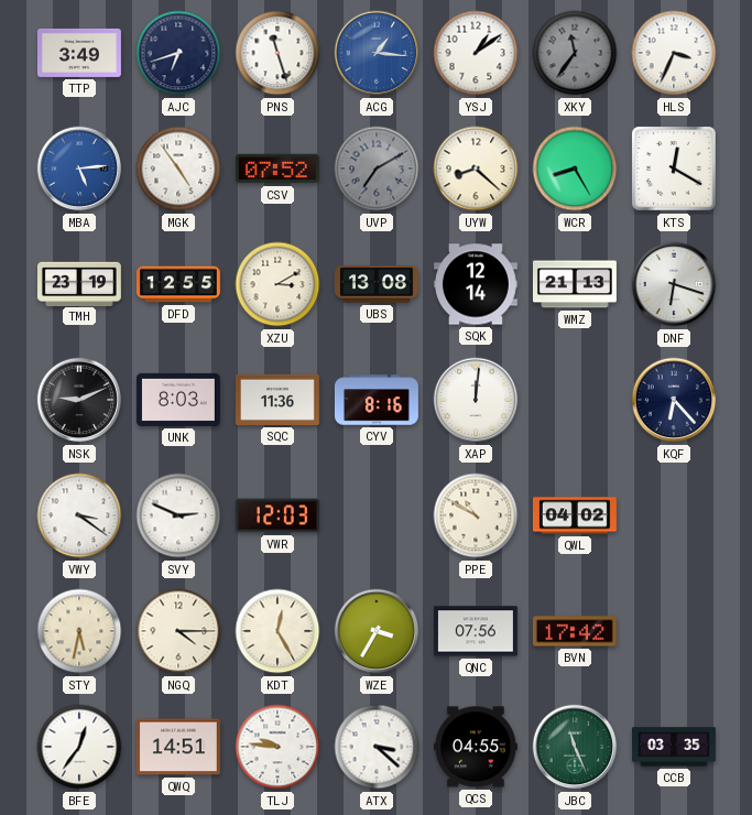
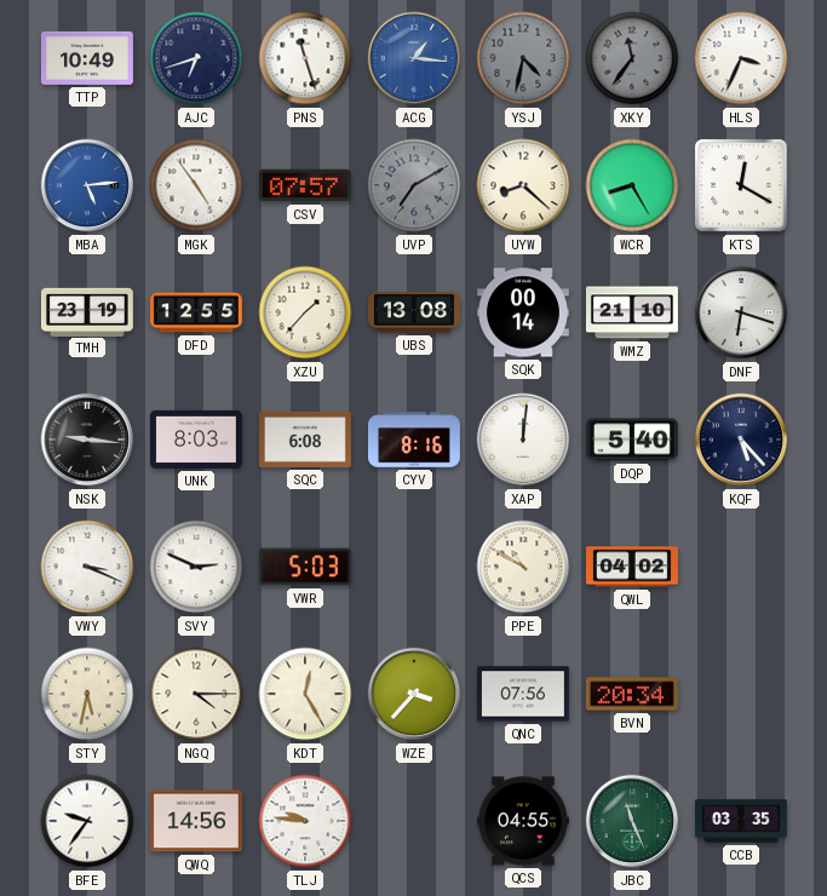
TTP: 3:49 -> 10:49 (87, 58)
YSJ: 1:09 -> 4:32 (523, 58)
YSJ dial: white -> grey (523, 58)
CSV: 07:52 -> 07:57 (305, 185)
XZU: 3:10 -> 1:37 (305, 312)
SQK: 12:14 -> 00:14 (523, 312)
WMZ: 21:13 -> 21:10 (632, 312)
NSK: 9:11 -> 9:16 (87, 440)
SQC: 11:36 -> 6:08 (305, 440)
DQP: none -> 5:40 (632, 440)
KQF: 6:23 -> 5:23 (741, 440)
VWY: 3:21 -> 3:19 (87, 567)
VWR: 12:03 -> 5:03 (305, 567)
WZE: 3:35 -> 3:37 (414, 694)
BVN: 17:42 -> 20:34 (632, 694)
BFE: 12:36 -> 9:36 (87, 821)
QWQ: 14:51 -> 14:56 (196, 821)
ATX: 3:22 -> none (377, 747)
